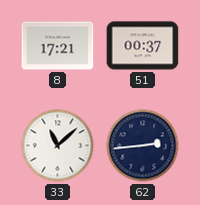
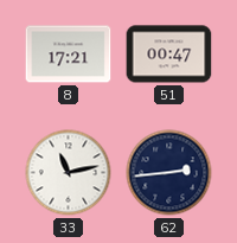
51: 00:37 -> 00:47 (169, 55)
33: 11:08 -> 11:13 (69, 173)
